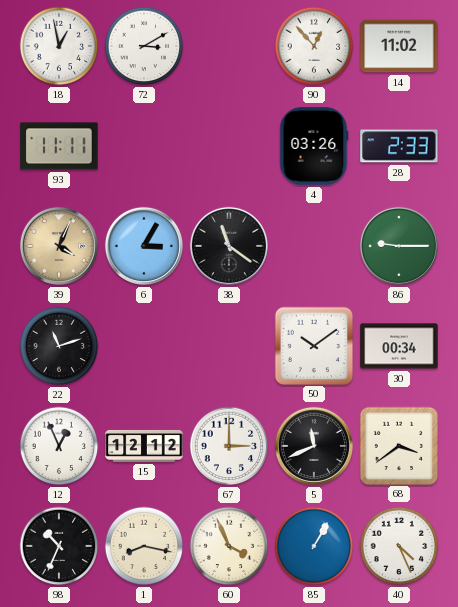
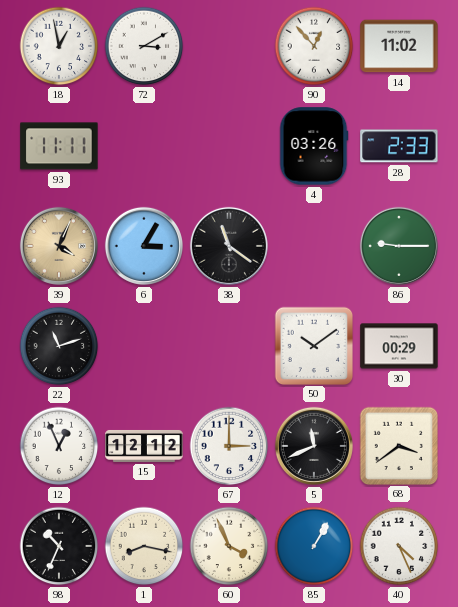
30: 00:34 -> 00:29 (399, 346)
